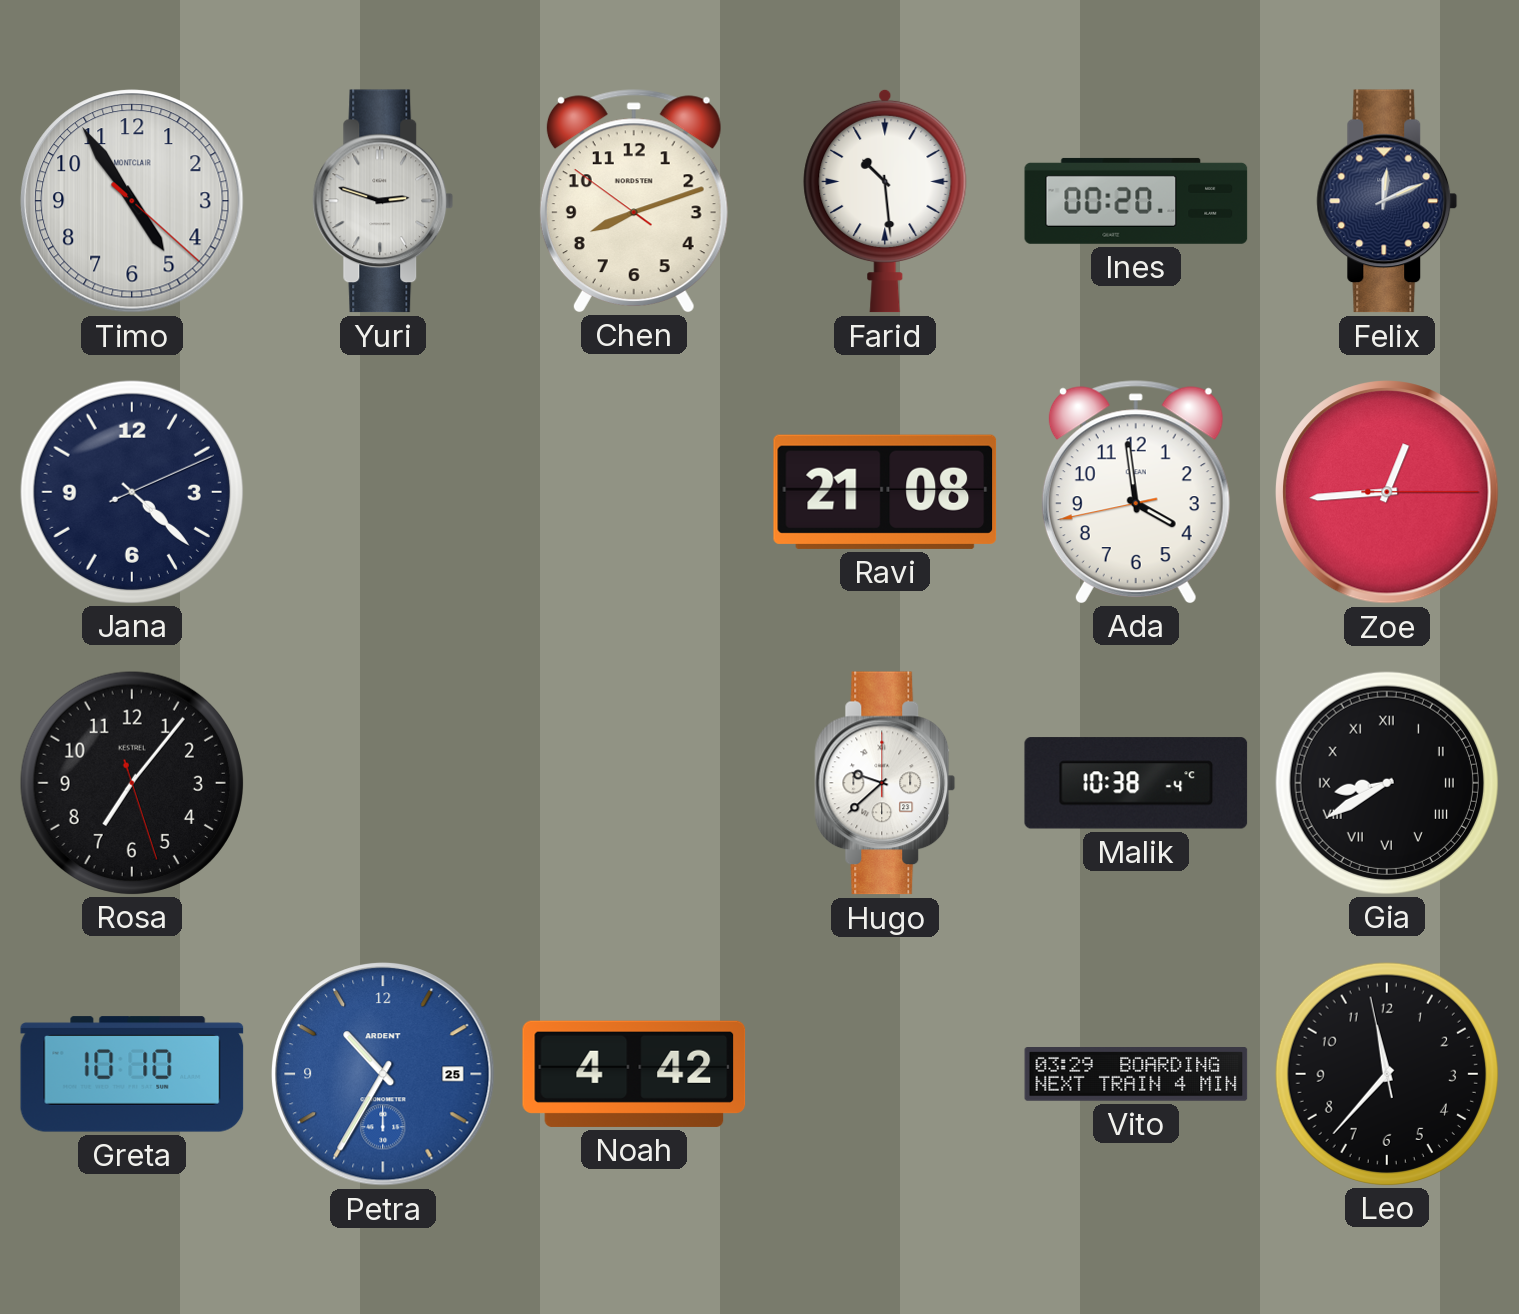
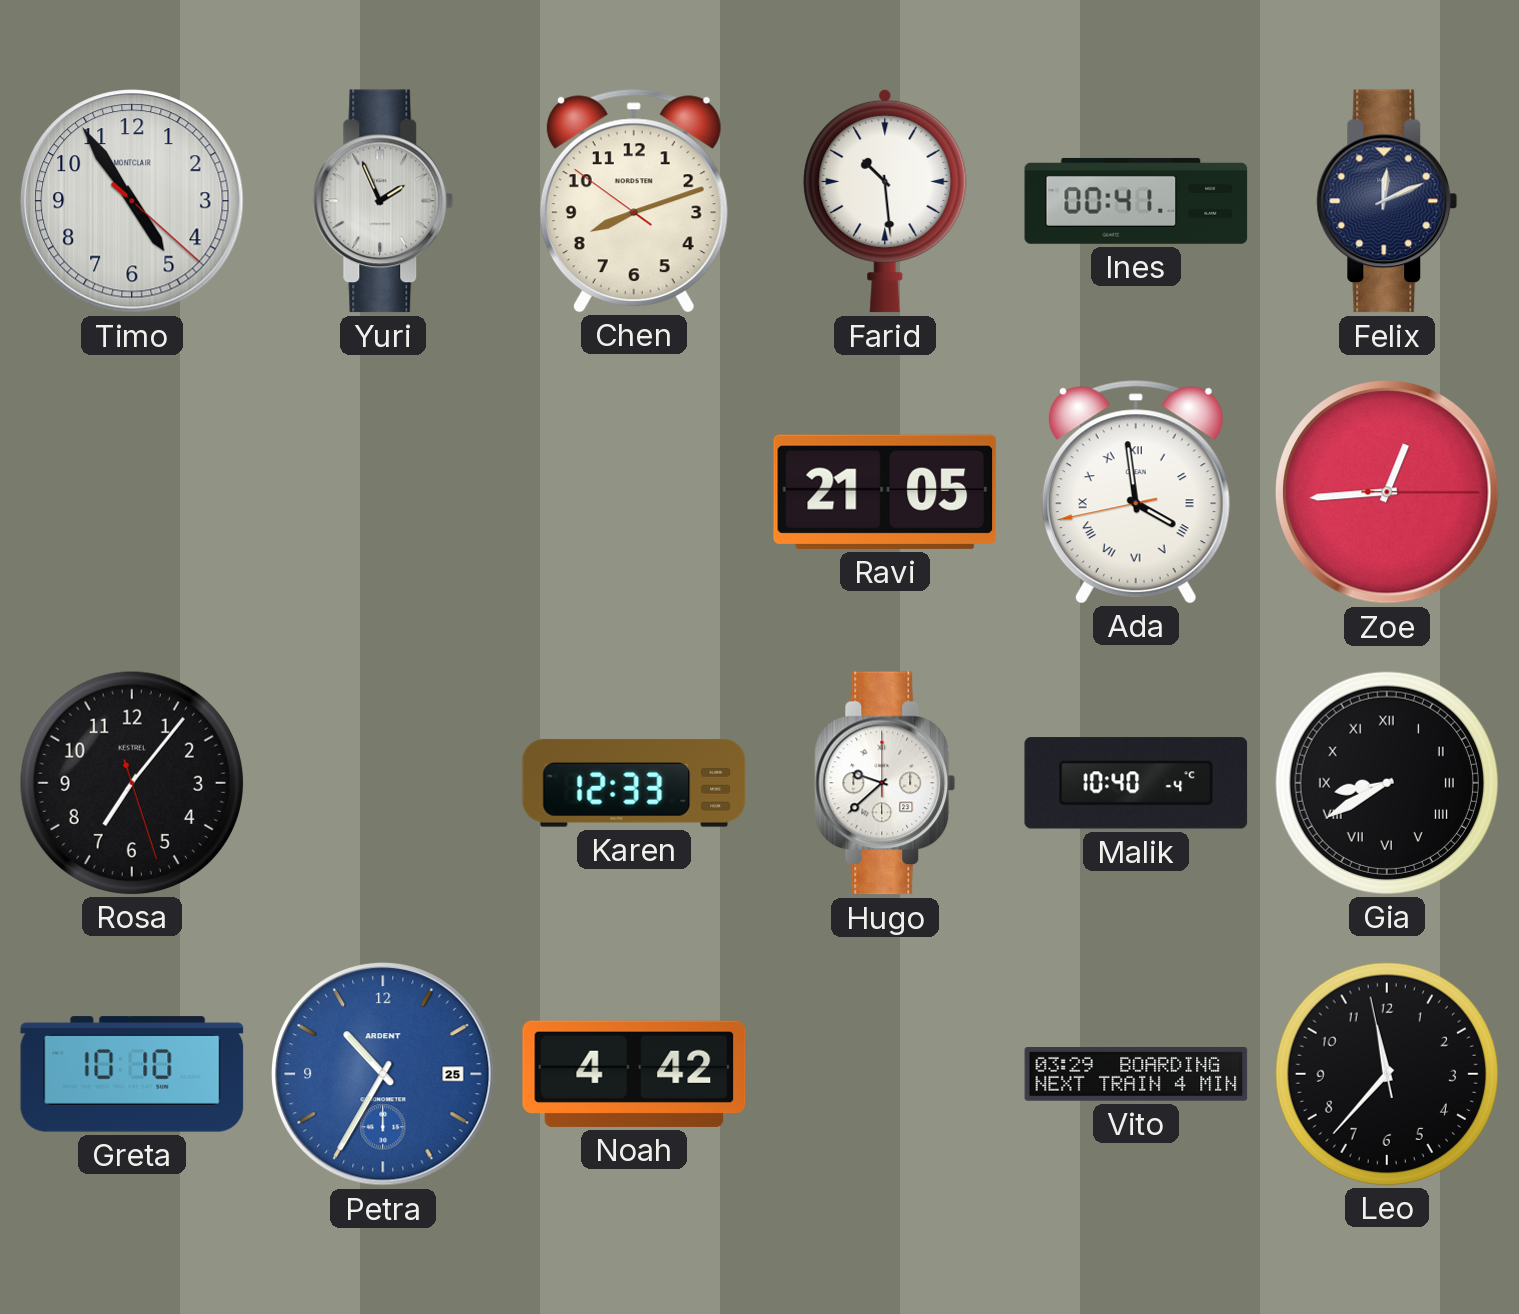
Yuri: 2:48 -> 1:56 (383, 201)
Ines: 00:20 -> 00:41 (1136, 201)
Jana: 4:22 -> none (131, 491)
Ravi: 21:08 -> 21:05 (885, 492)
Ada numerals: Arabic -> Roman (1136, 492)
Karen: none -> 12:33 (634, 783)
Malik: 10:38 -> 10:40 (1136, 783)
